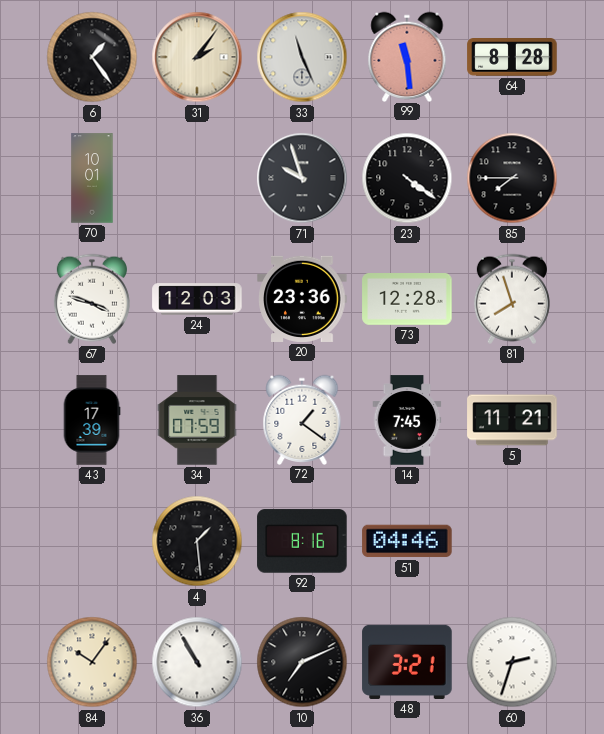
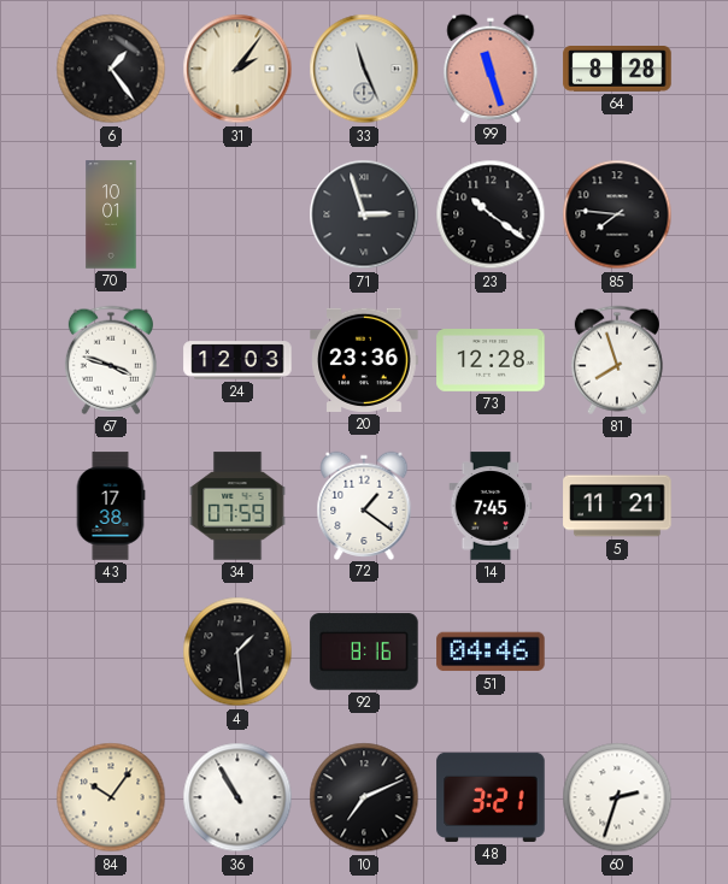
99: 11:29 -> 11:27 (491, 67)
71: 9:57 -> 2:57 (364, 214)
23: 4:21 -> 10:21 (491, 214)
85: 7:45 -> 7:46 (617, 214)
43: 17:39 -> 17:38 (111, 506)
